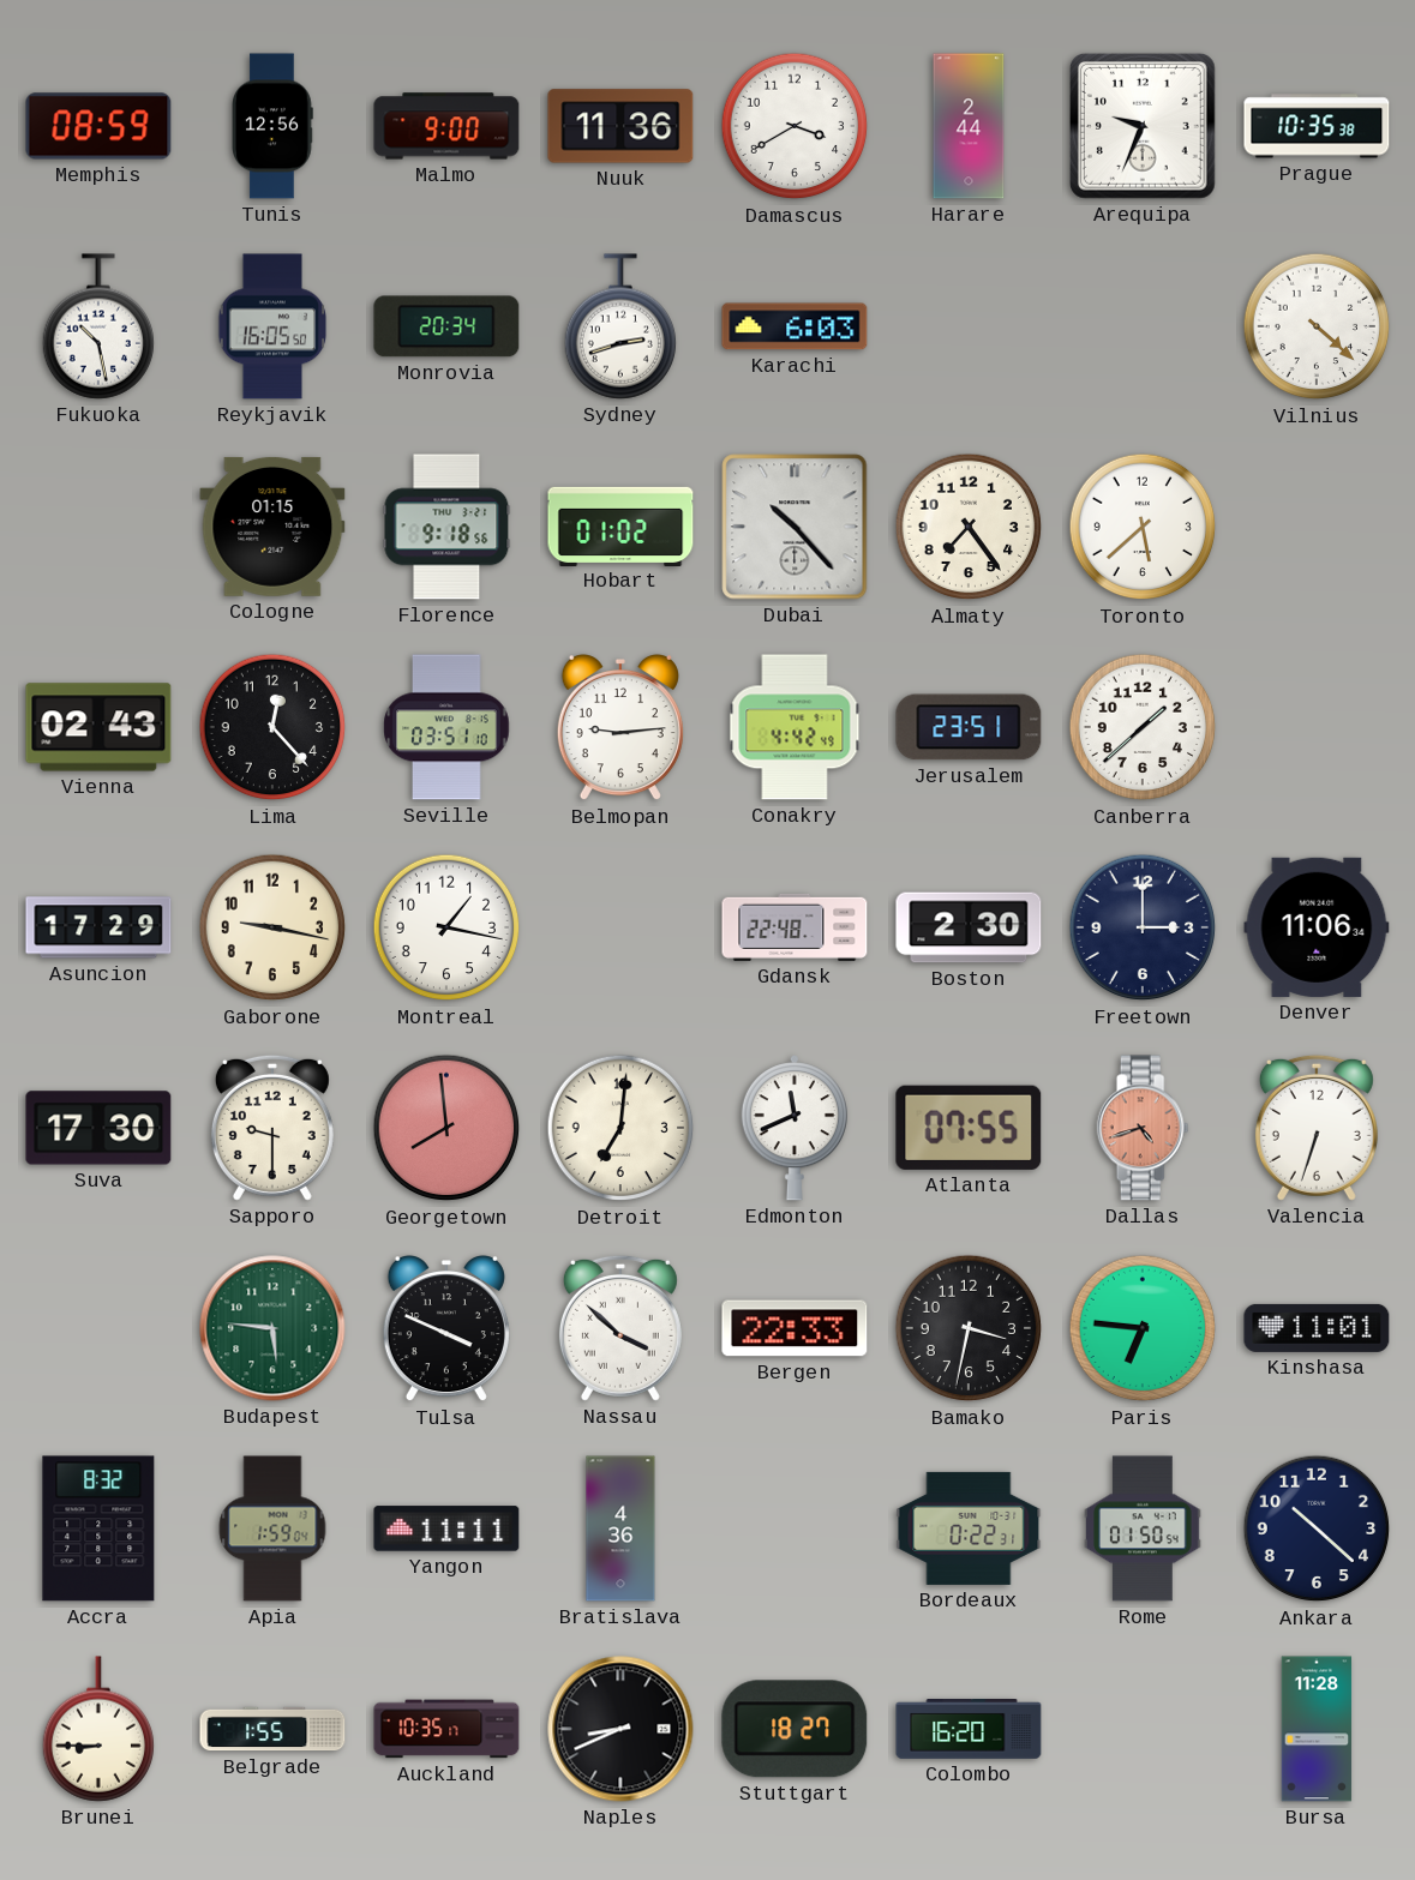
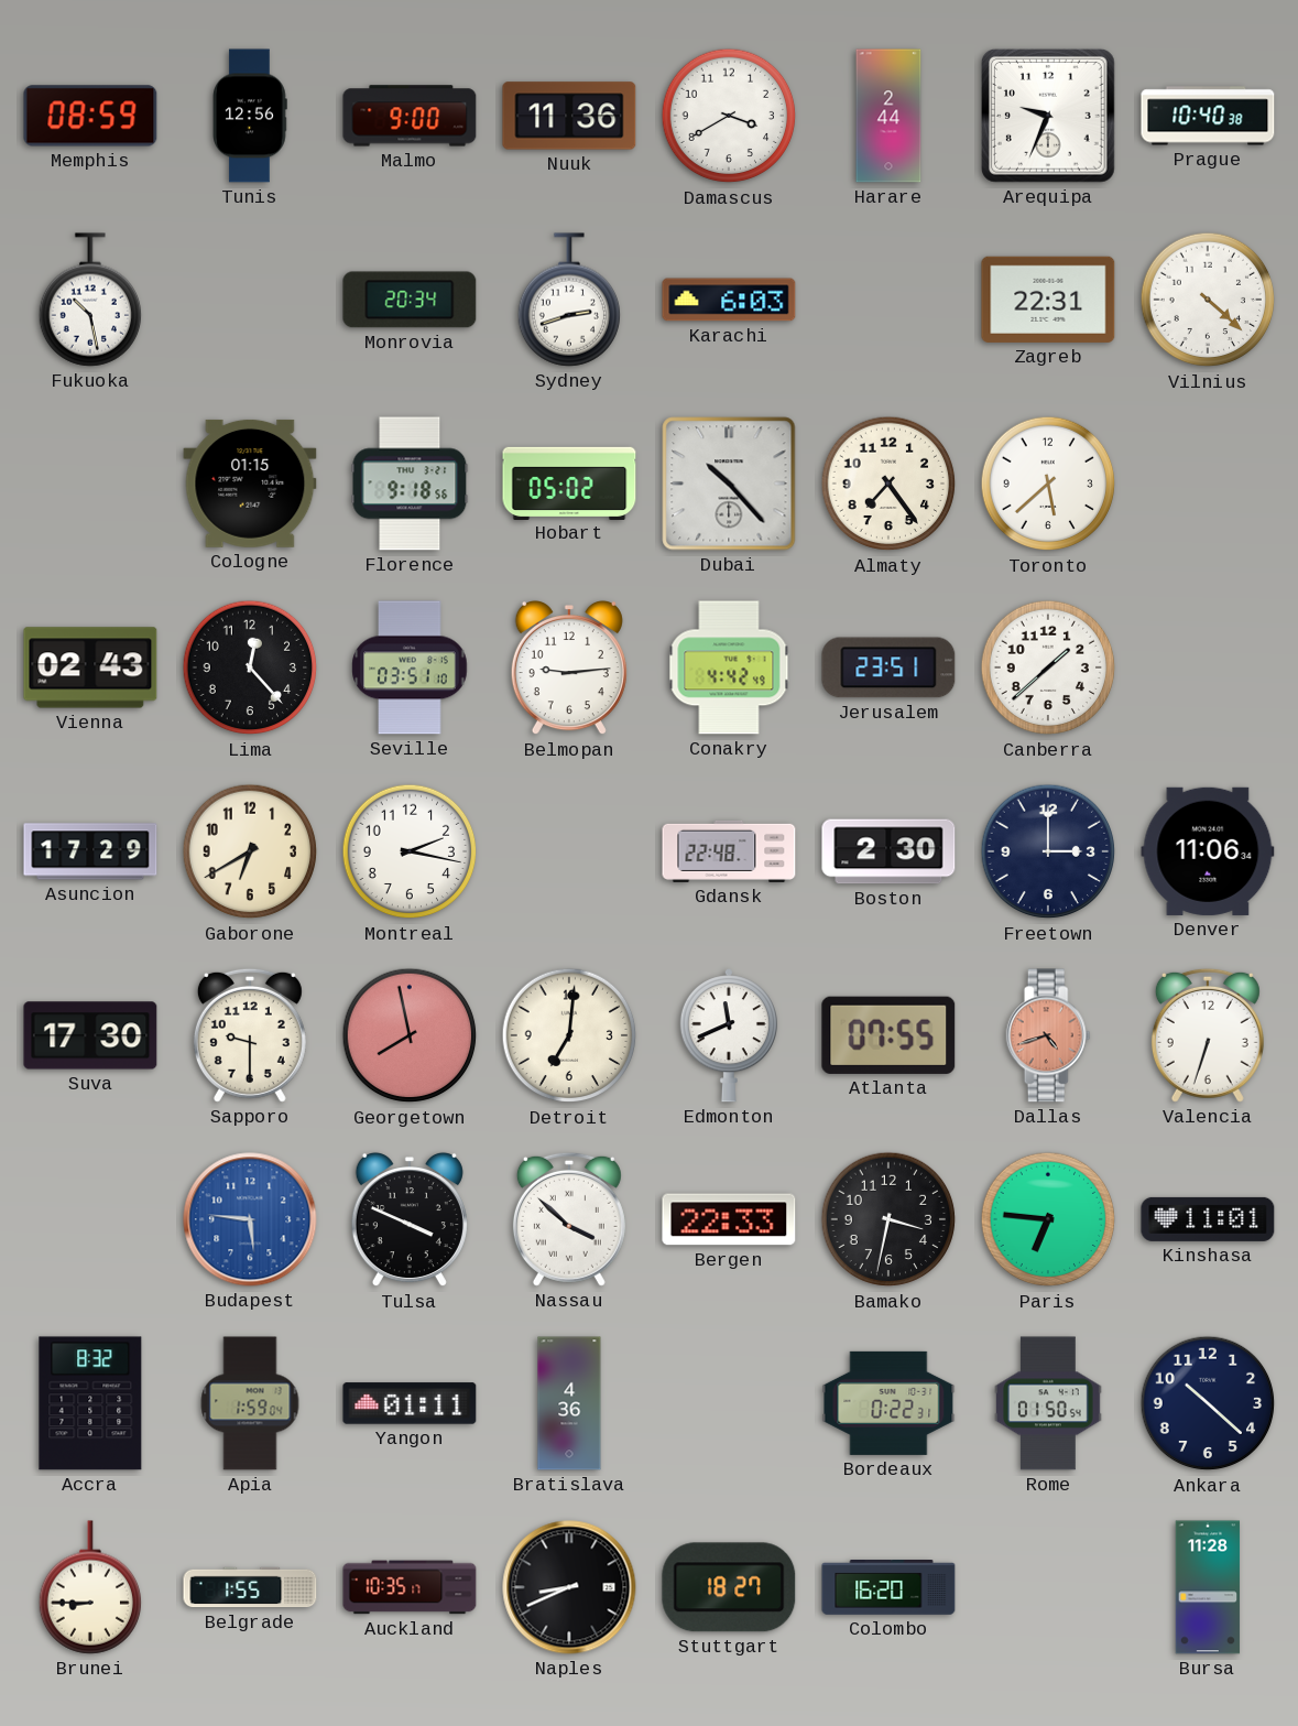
Prague: 10:35 -> 10:40 (1208, 116)
Reykjavik: 16:05 -> none (272, 326)
Zagreb: none -> 22:31 (1048, 300)
Hobart: 01:02 -> 05:02 (569, 482)
Gaborone: 9:17 -> 6:40 (250, 851)
Montreal: 1:17 -> 2:17 (410, 851)
Georgetown: 7:59 -> 7:58 (410, 1035)
Budapest dial: green -> blue (250, 1219)
Yangon: 11:11 -> 01:11 (410, 1403)
